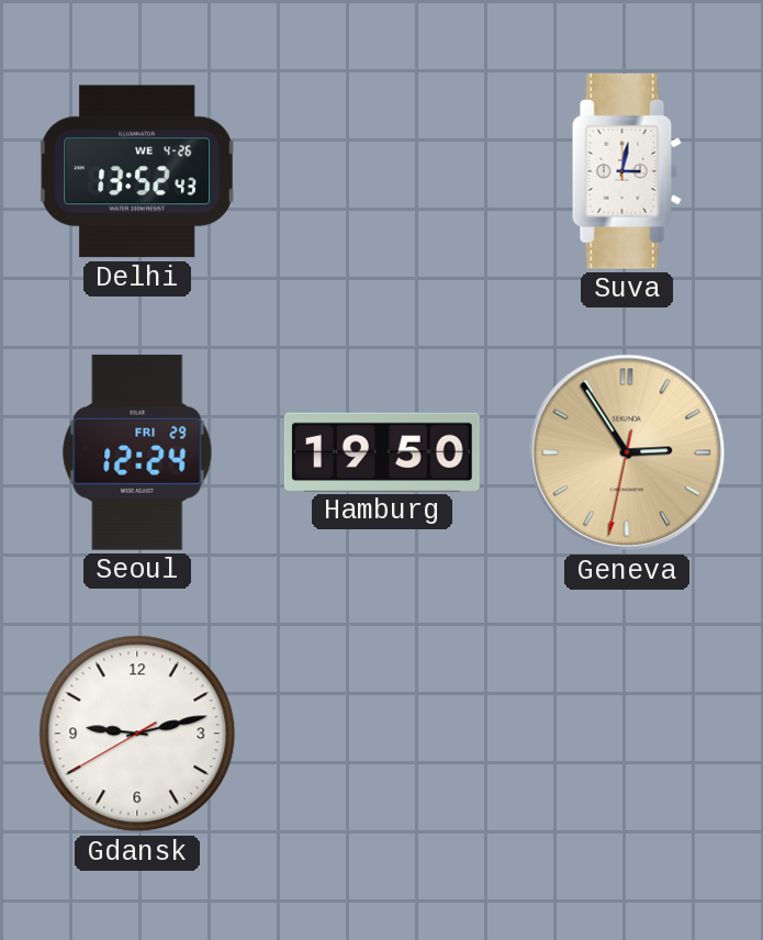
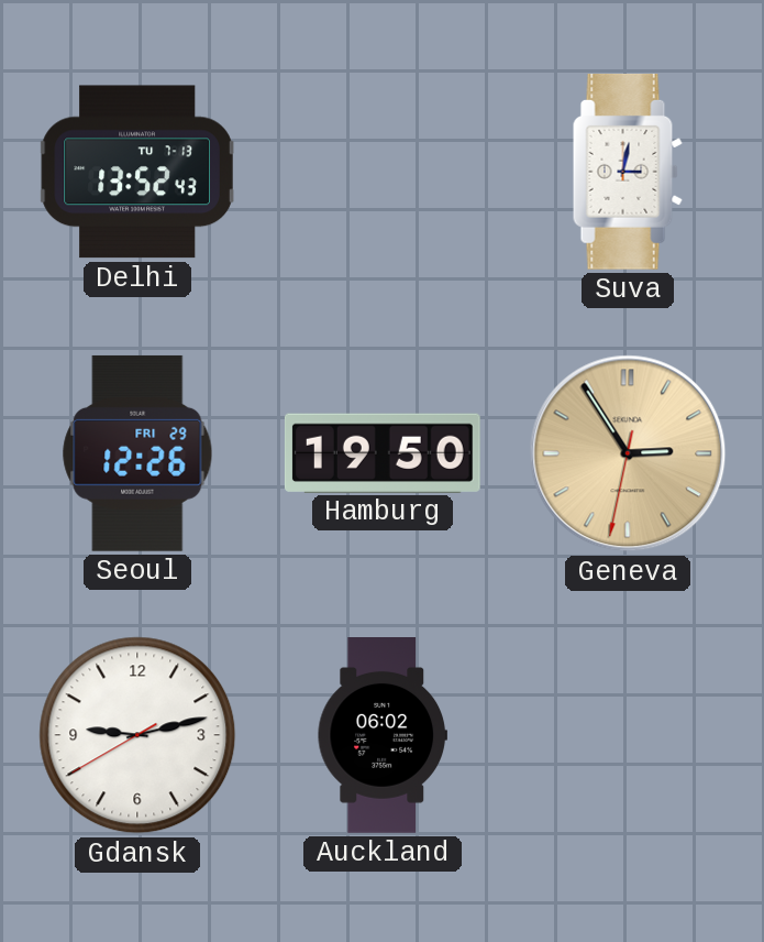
Delhi date: WE 4-26 -> TU 7-13 (137, 172)
Seoul: 12:24 -> 12:26 (137, 453)
Auckland: none -> 06:02 (383, 736)
